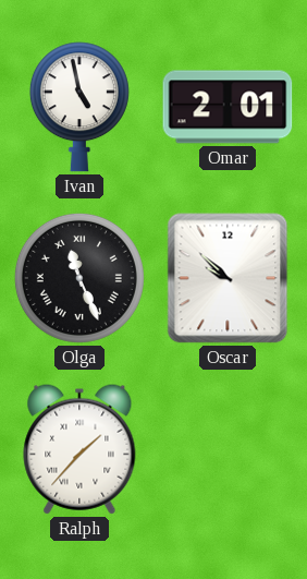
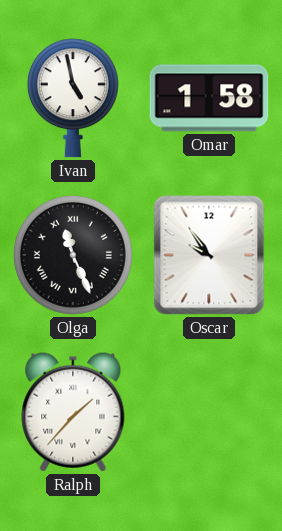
Omar: 2:01 -> 1:58 (209, 98)
Oscar: 9:52 -> 9:54 (209, 255)
